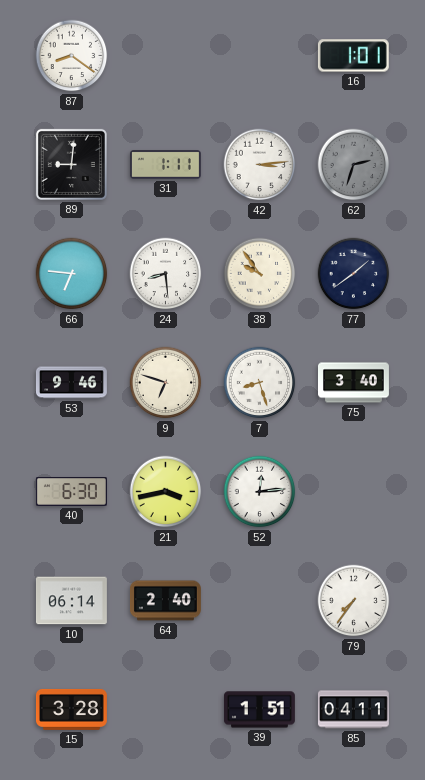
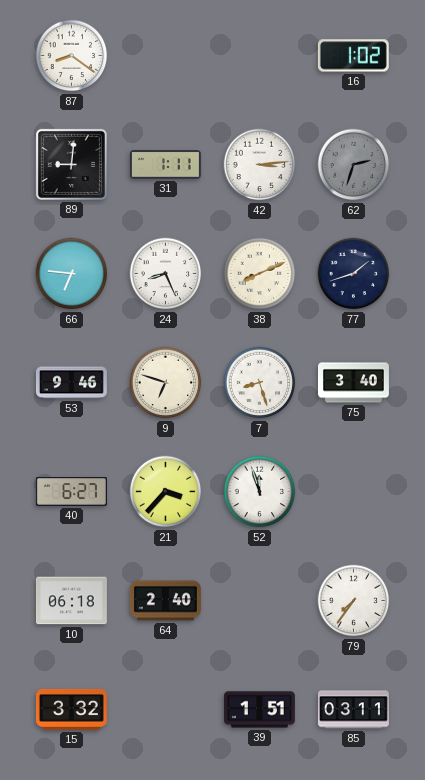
16: 1:01 -> 1:02 (353, 56)
24: 8:29 -> 8:26 (166, 274)
38: 9:54 -> 8:11 (260, 274)
77: 1:39 -> 1:42 (354, 274)
40: 6:30 -> 6:27 (71, 492)
21: 3:43 -> 3:37 (166, 492)
52: 12:14 -> 11:57 (260, 492)
10: 06:14 -> 06:18 (71, 601)
15: 3:28 -> 3:32 (71, 709)
85: 04:11 -> 03:11 (353, 710)
